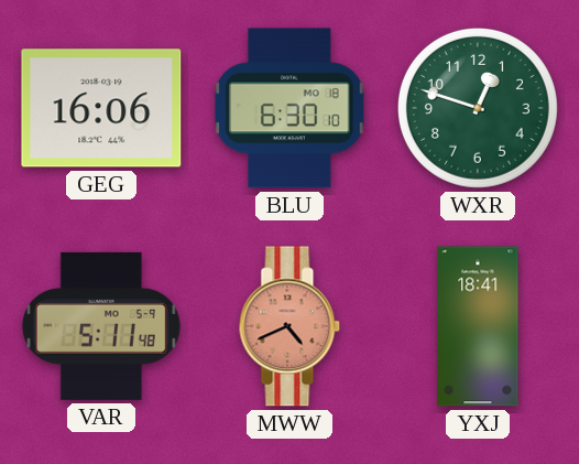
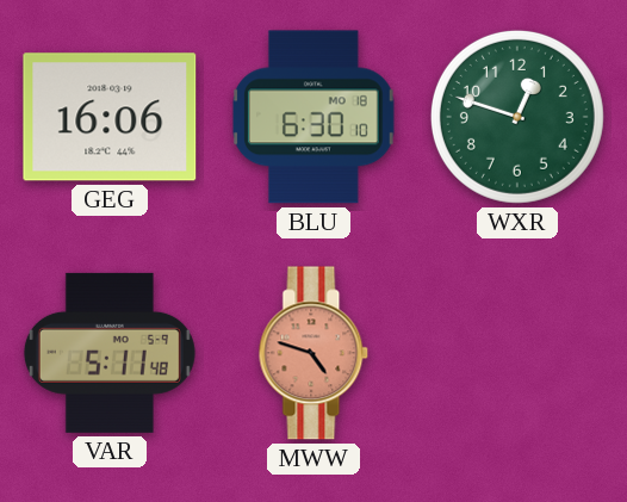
MWW: 4:41 -> 4:48 (313, 353)
YXJ: 18:41 -> none (478, 326)
